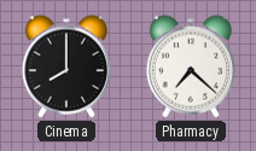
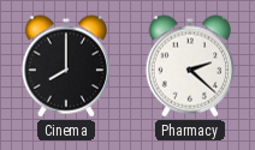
Pharmacy: 7:22 -> 2:22 (190, 66)
